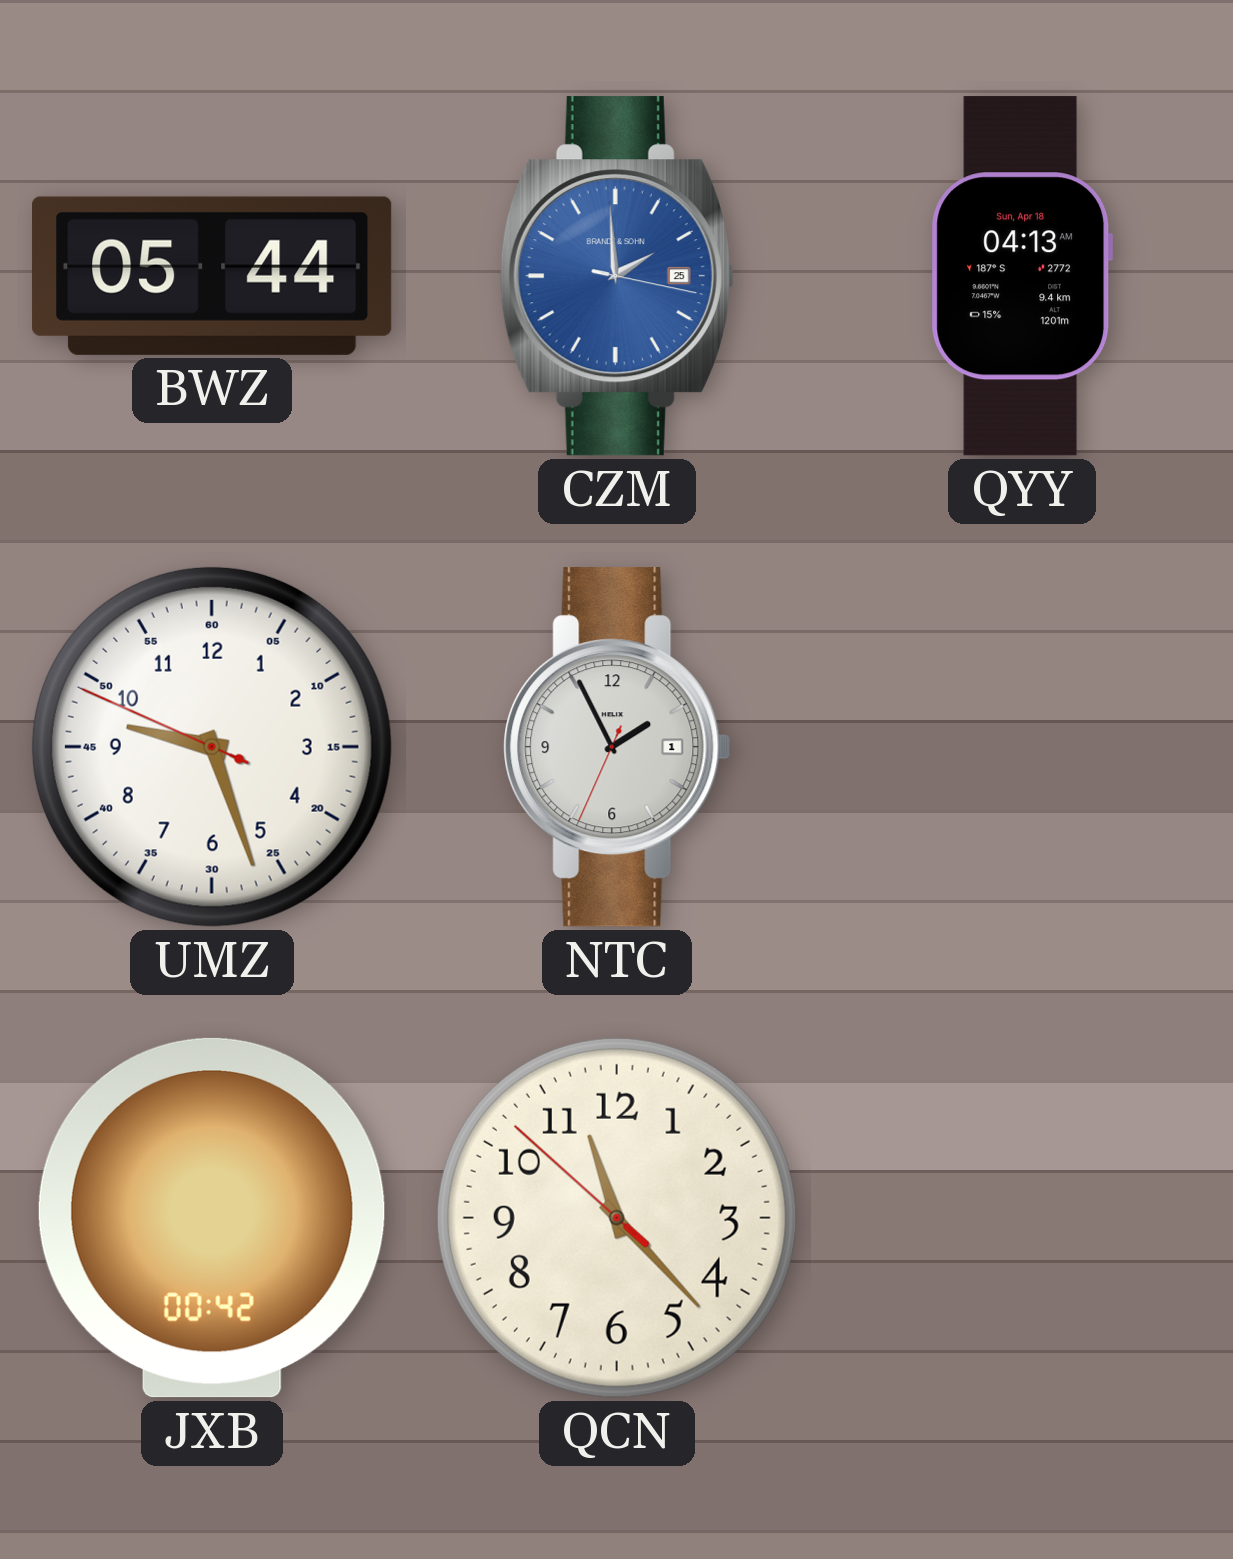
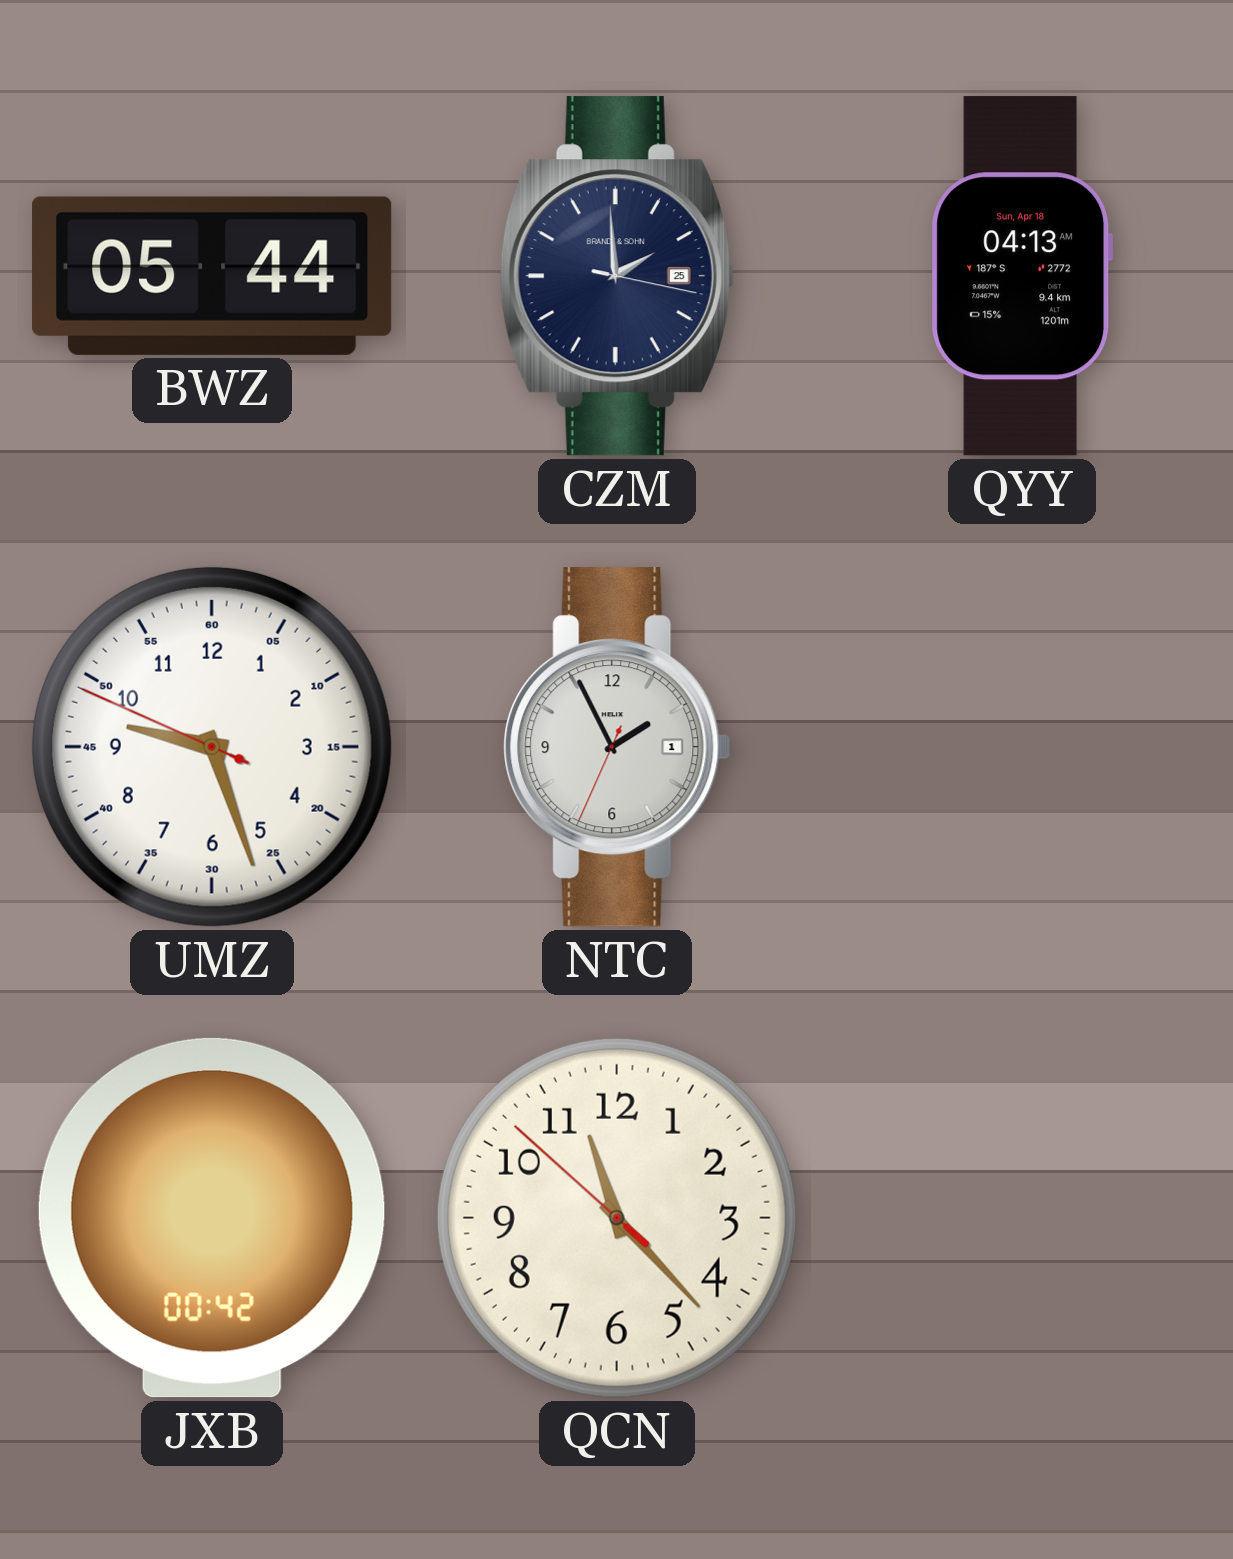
CZM dial: blue -> navy (617, 276)
